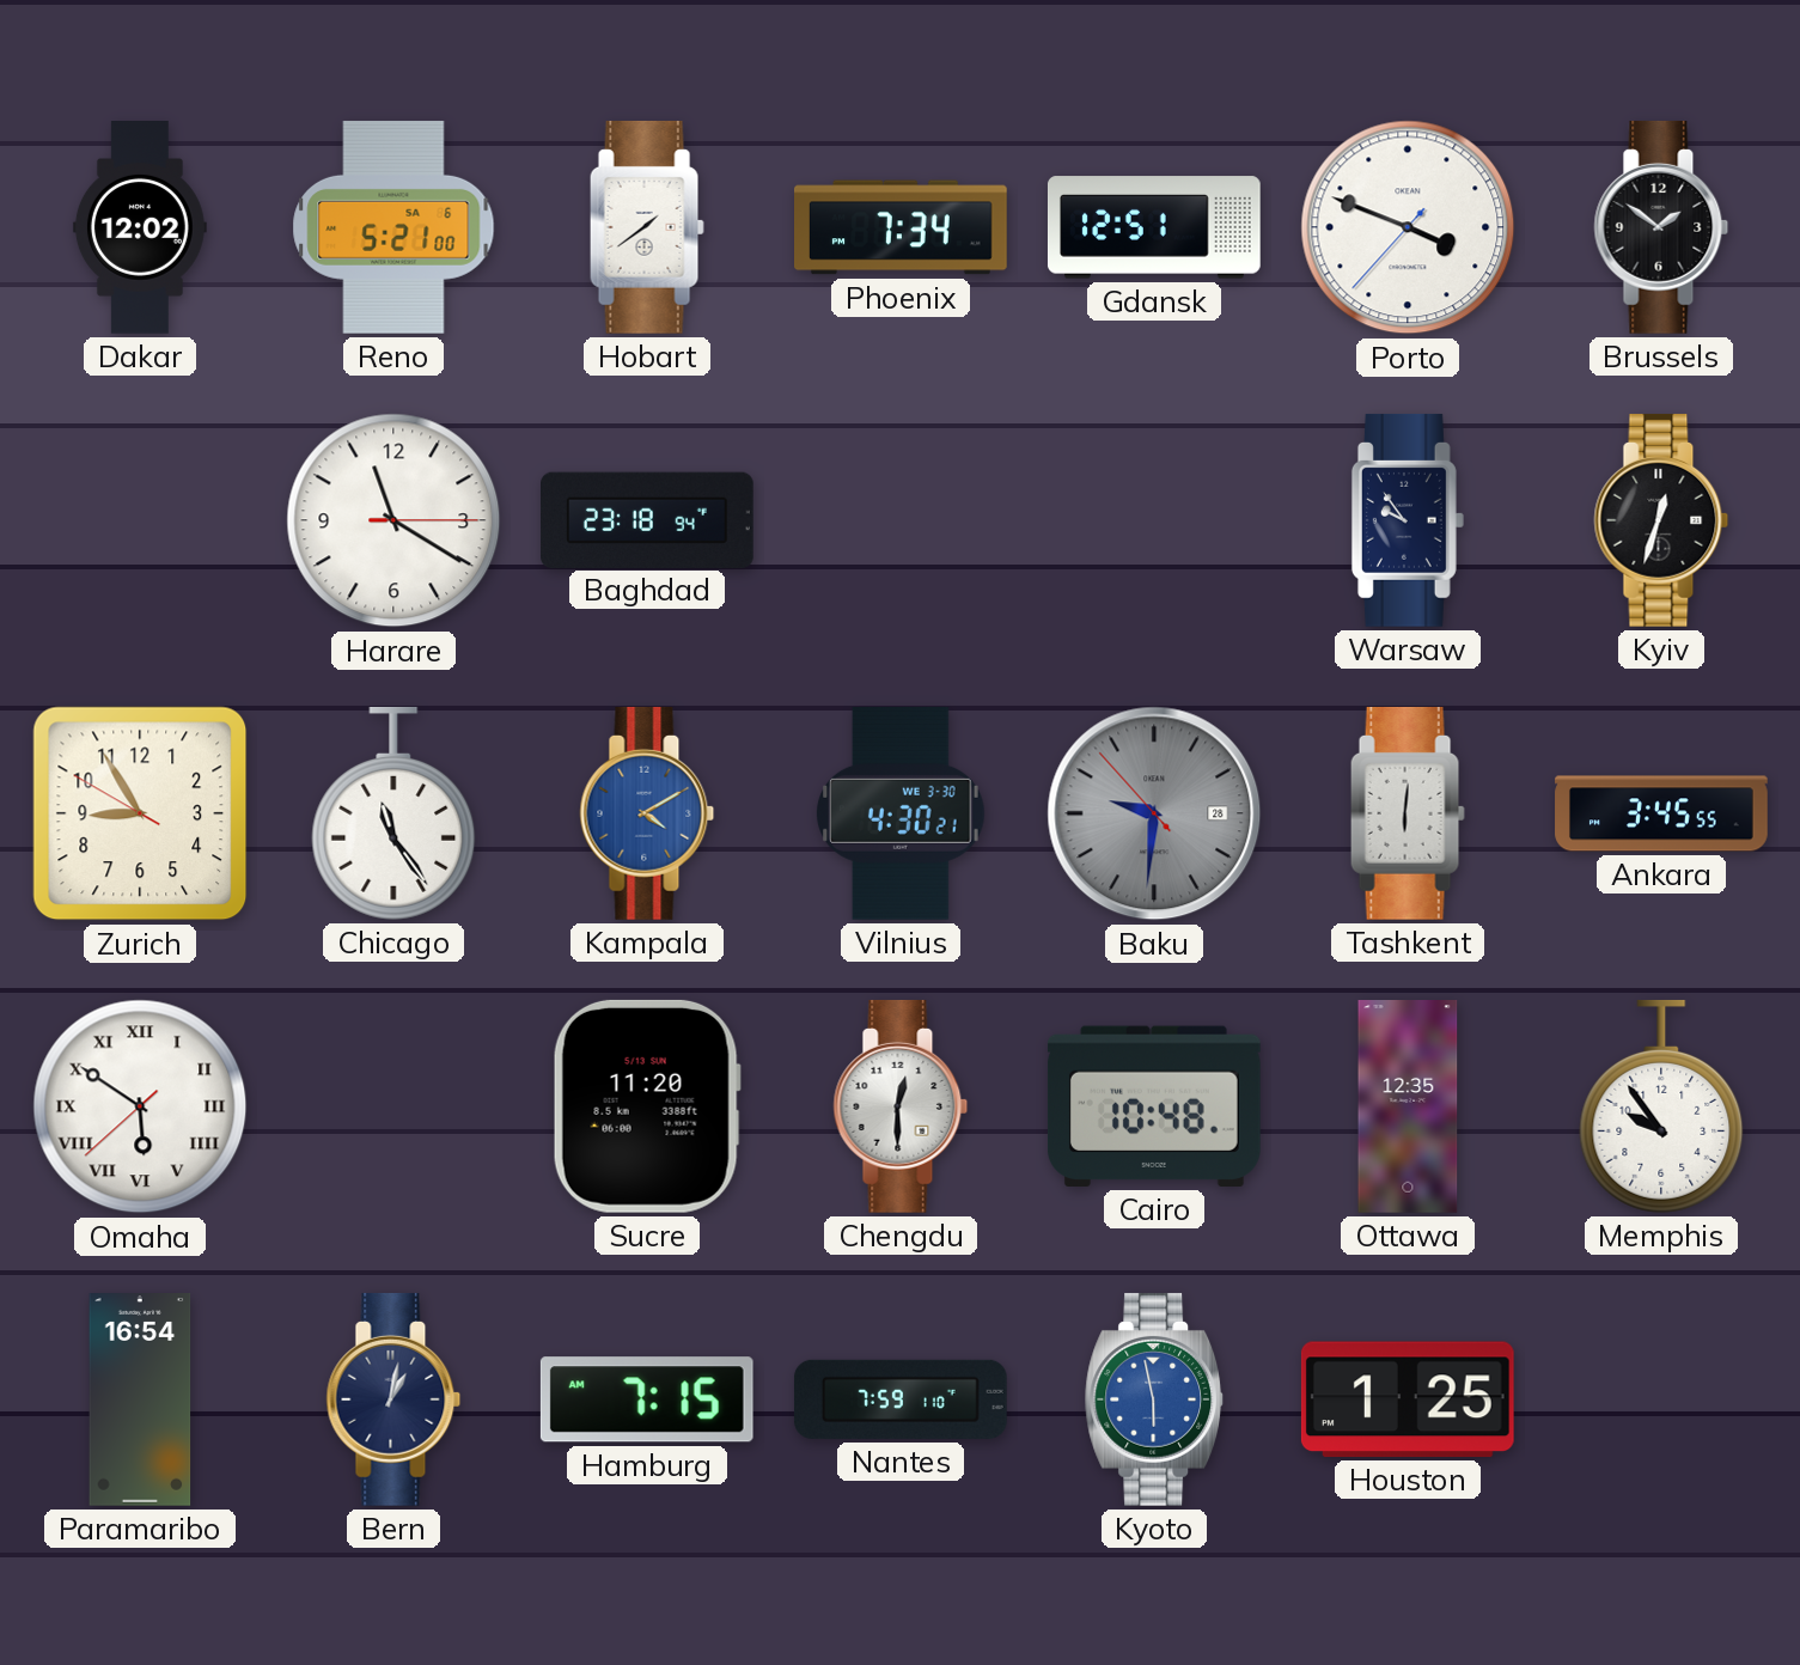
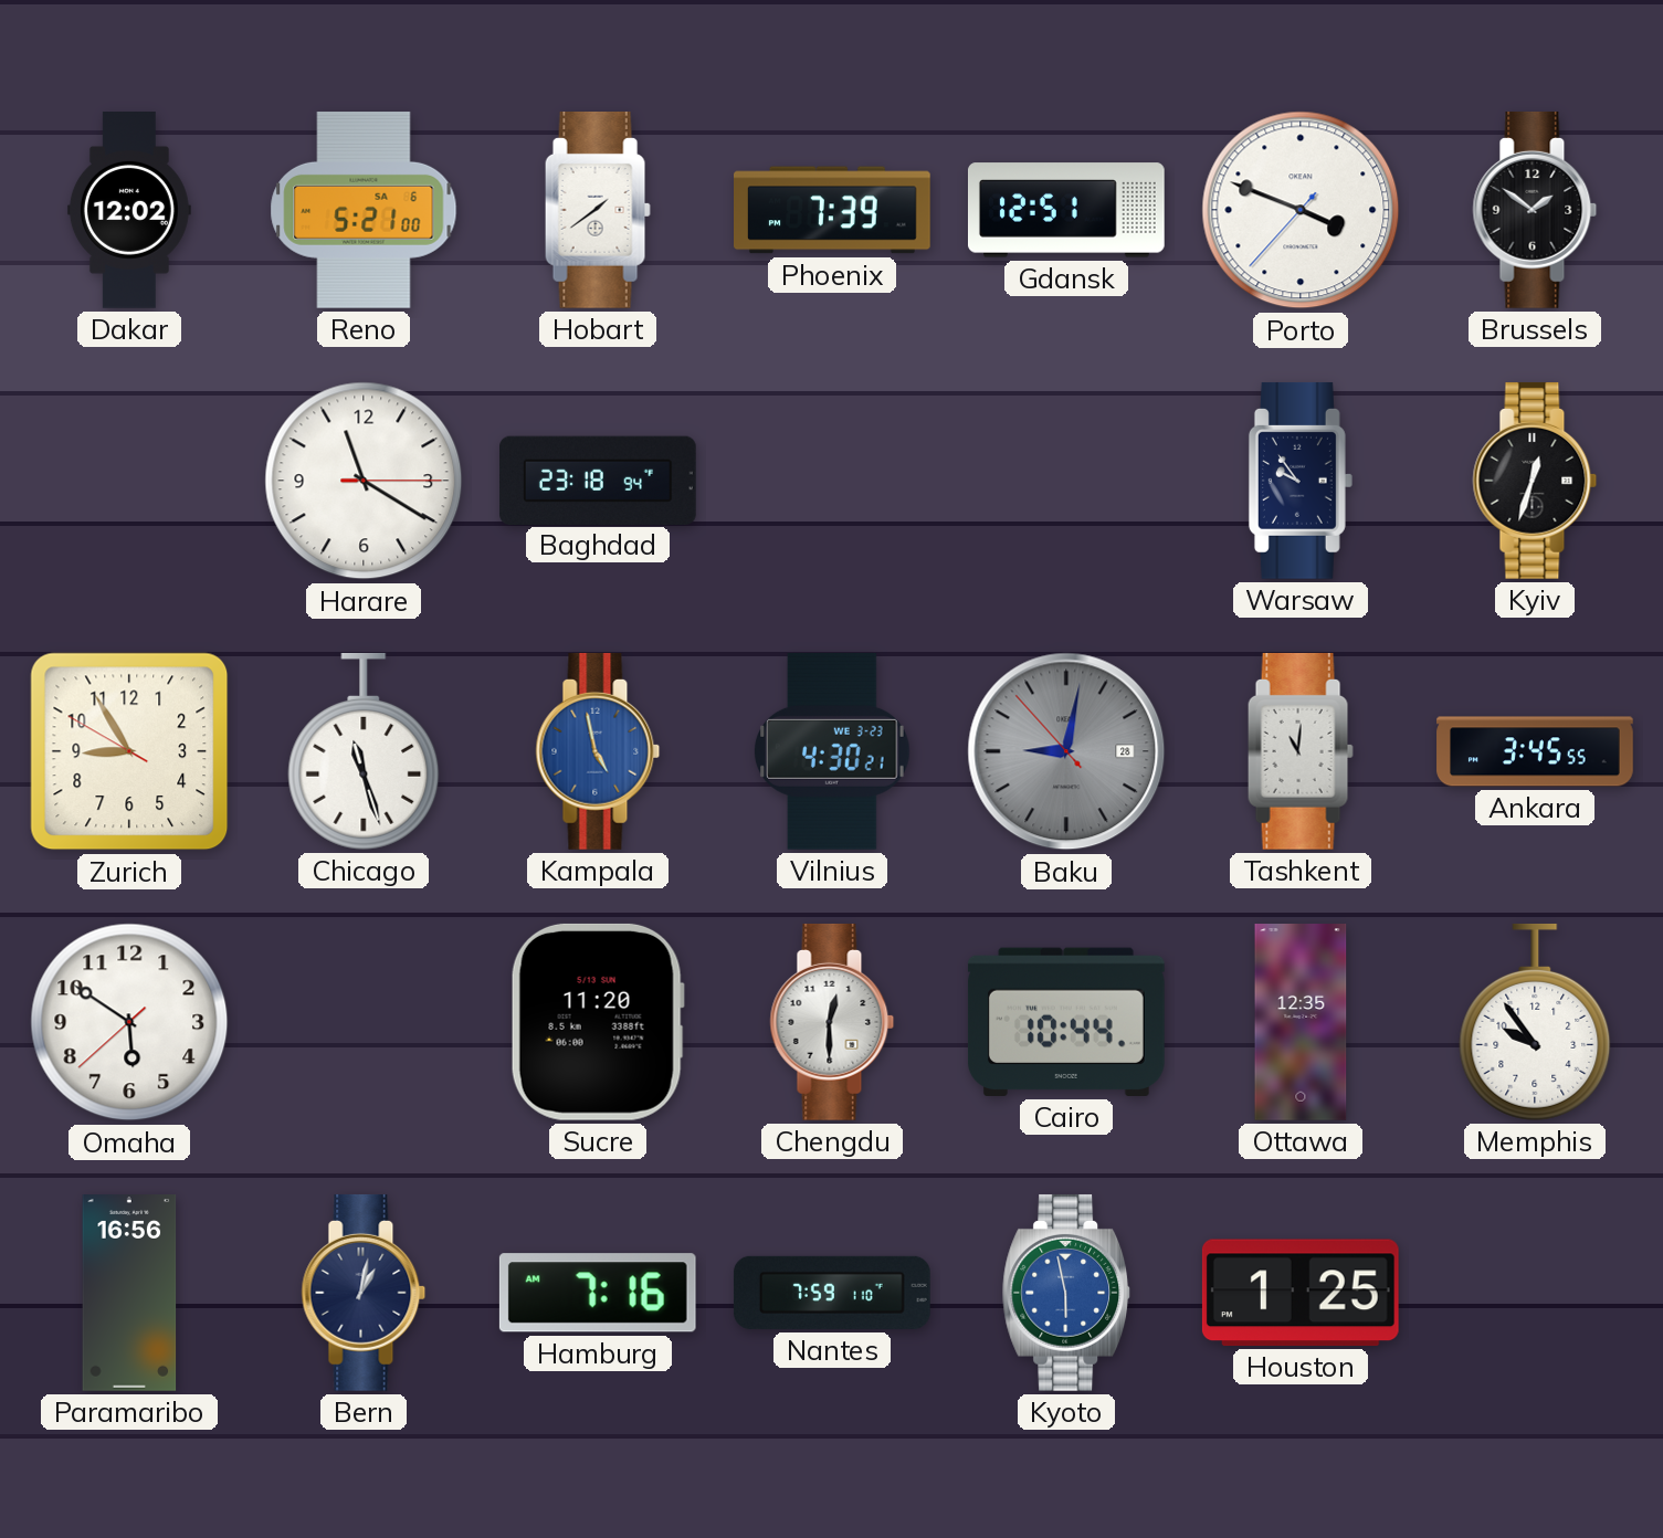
Phoenix: 7:34 -> 7:39 (833, 210)
Chicago: 11:24 -> 11:27 (364, 751)
Kampala: 4:10 -> 4:58 (598, 751)
Vilnius date: WE 3-30 -> WE 3-23 (832, 751)
Baku: 9:30 -> 9:01 (1066, 751)
Tashkent: 6:01 -> 11:01 (1301, 751)
Omaha numerals: Roman -> Arabic (129, 1022)
Cairo: 10:48 -> 10:44 (1066, 1022)
Paramaribo: 16:54 -> 16:56 (129, 1294)
Hamburg: 7:15 -> 7:16 (598, 1293)
